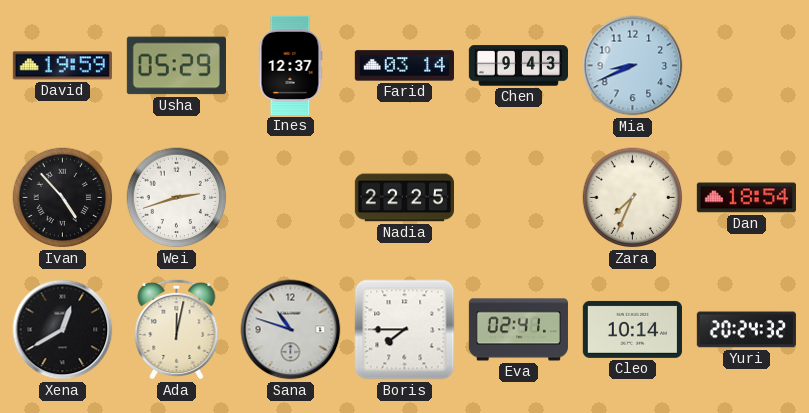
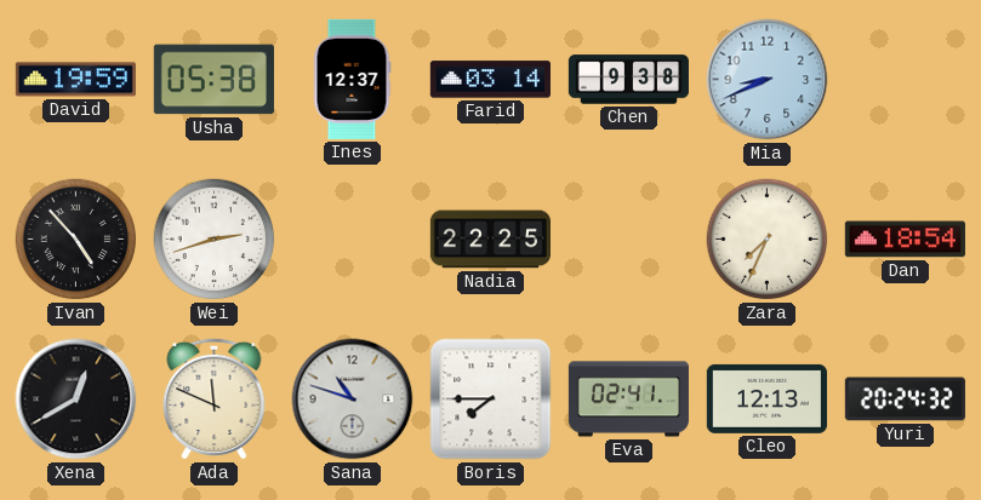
Usha: 05:29 -> 05:38 (213, 80)
Chen: 9:43 -> 9:38 (628, 80)
Ada: 12:02 -> 11:49 (215, 398)
Cleo: 10:14 -> 12:13 (766, 398)
